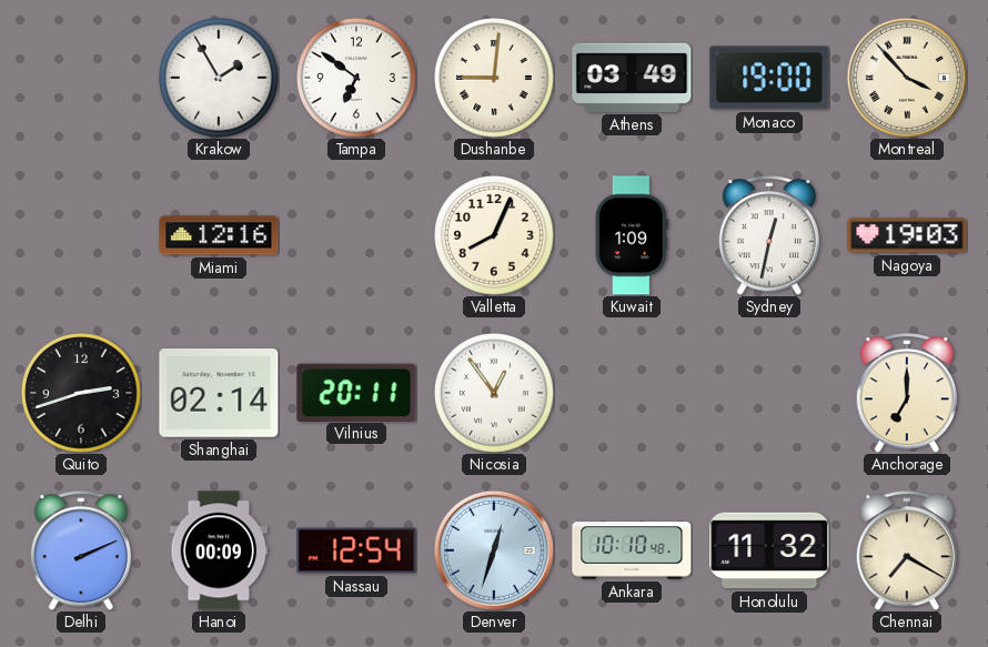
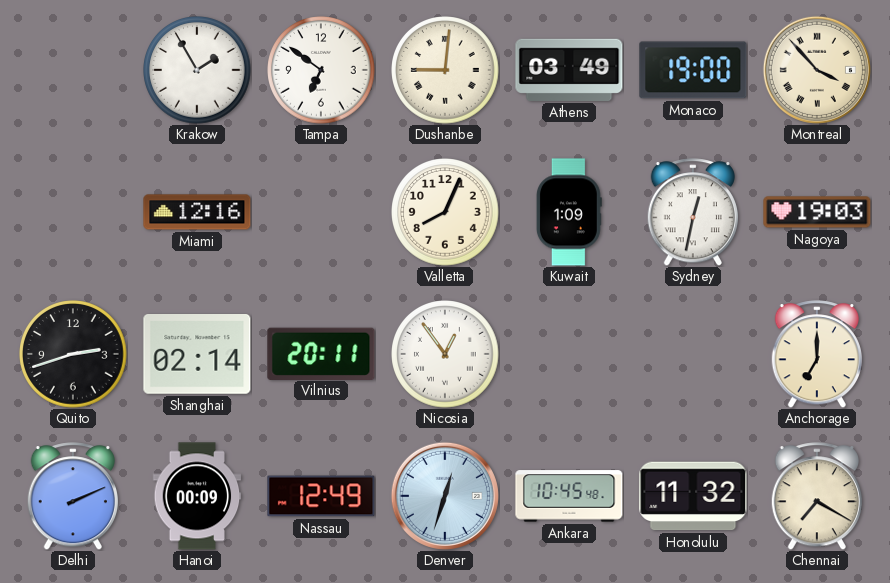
Nassau: 12:54 -> 12:49 (321, 496)
Ankara: 10:10 -> 10:45 (569, 496)
